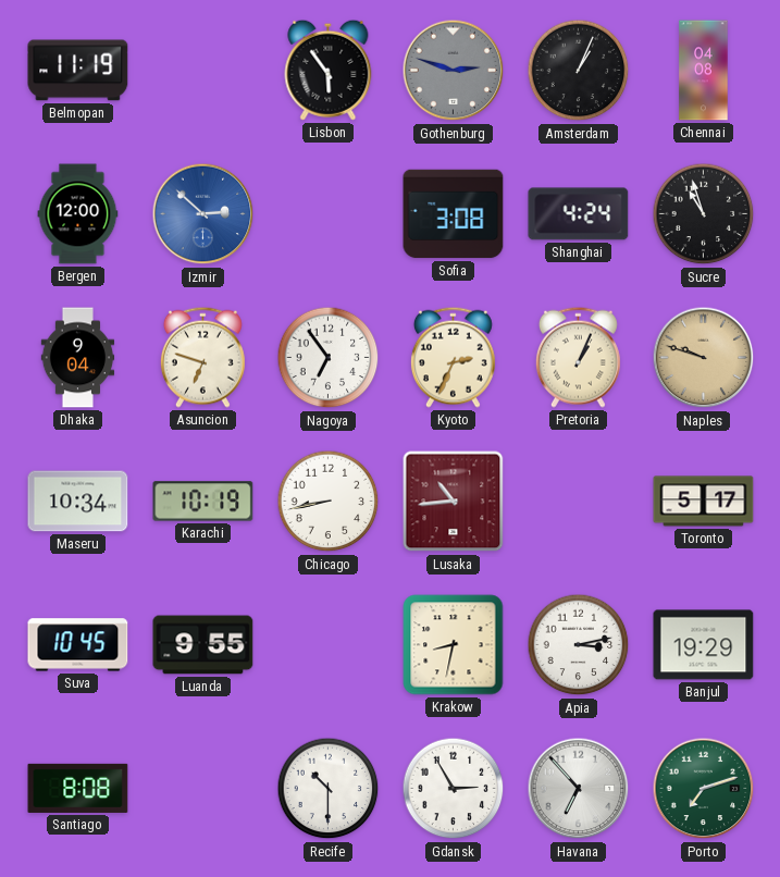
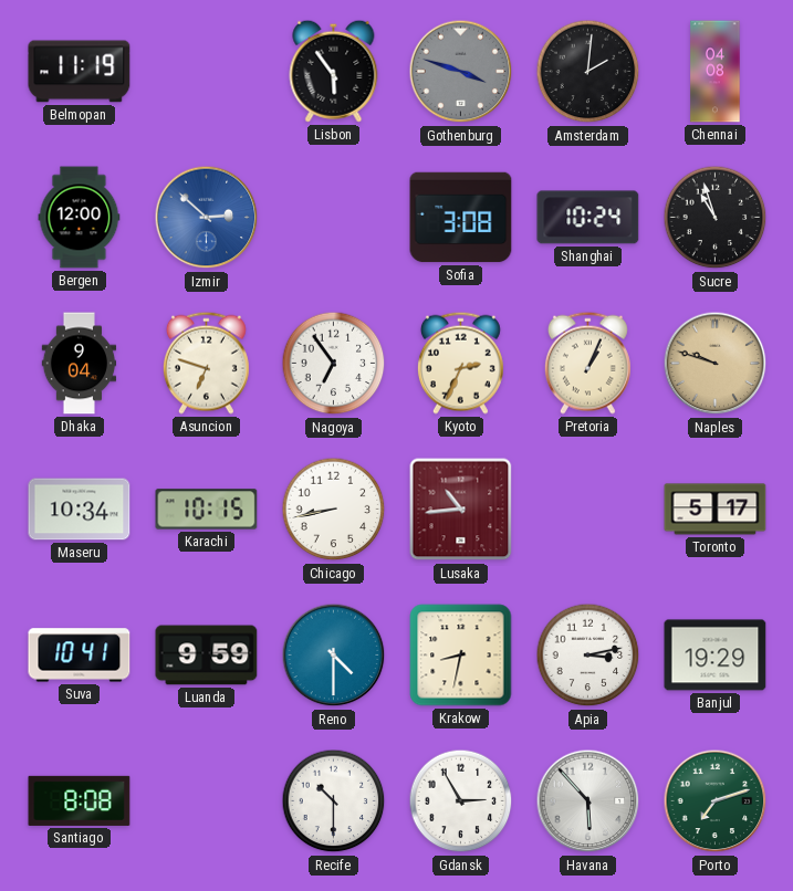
Gothenburg: 2:48 -> 3:48 (461, 72)
Amsterdam: 1:04 -> 2:01 (588, 72)
Shanghai: 4:24 -> 10:24 (588, 218)
Karachi: 10:19 -> 10:15 (207, 510)
Suva: 10:45 -> 10:41 (80, 656)
Luanda: 9:55 -> 9:59 (207, 656)
Reno: none -> 4:30 (334, 656)
Havana: 6:53 -> 5:53 (588, 801)
